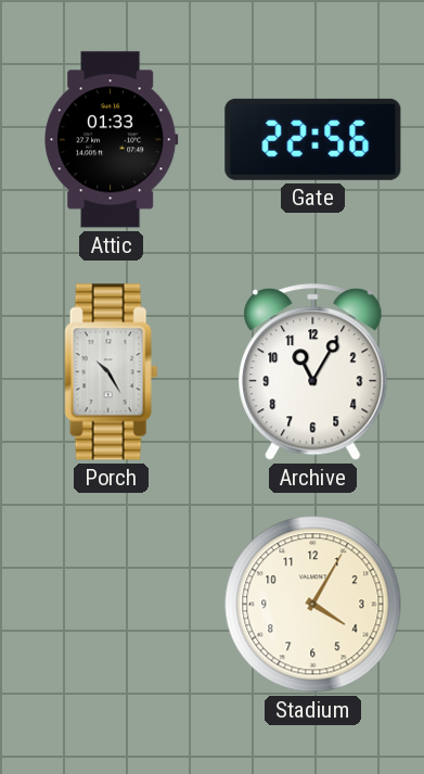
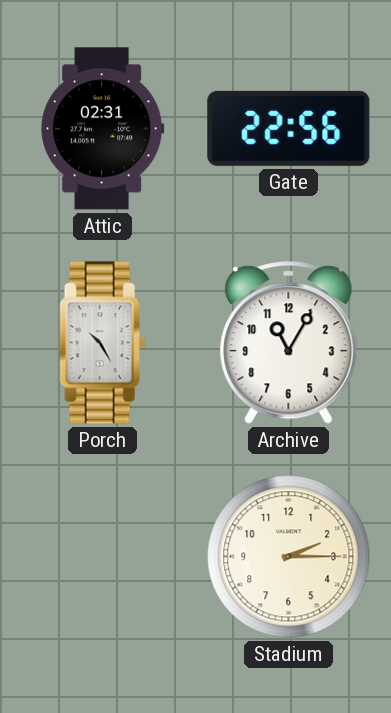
Attic: 01:33 -> 02:31 (103, 129)
Stadium: 4:05 -> 2:15 (289, 557)
